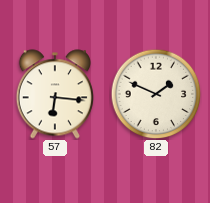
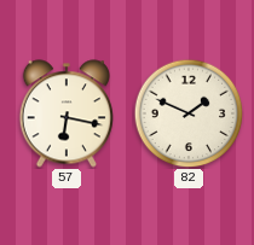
57: 6:16 -> 6:17 (67, 113)
